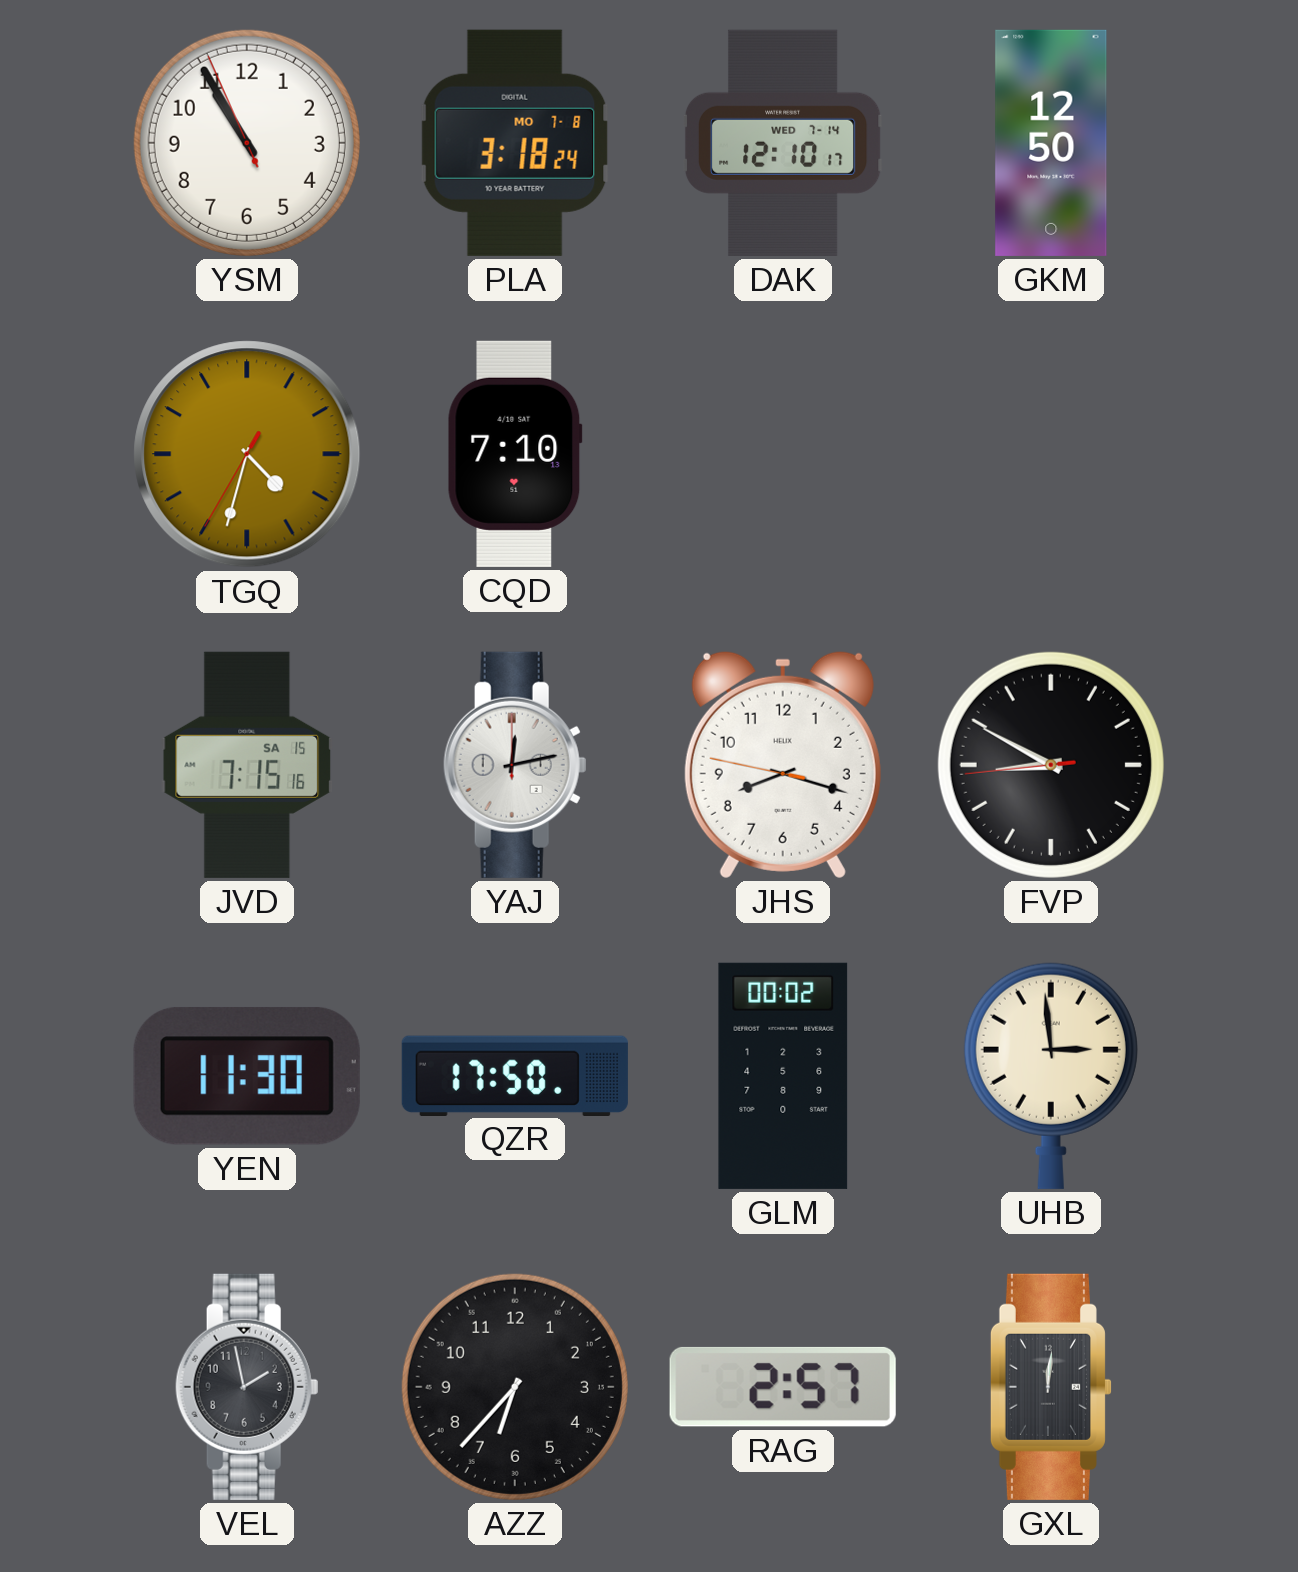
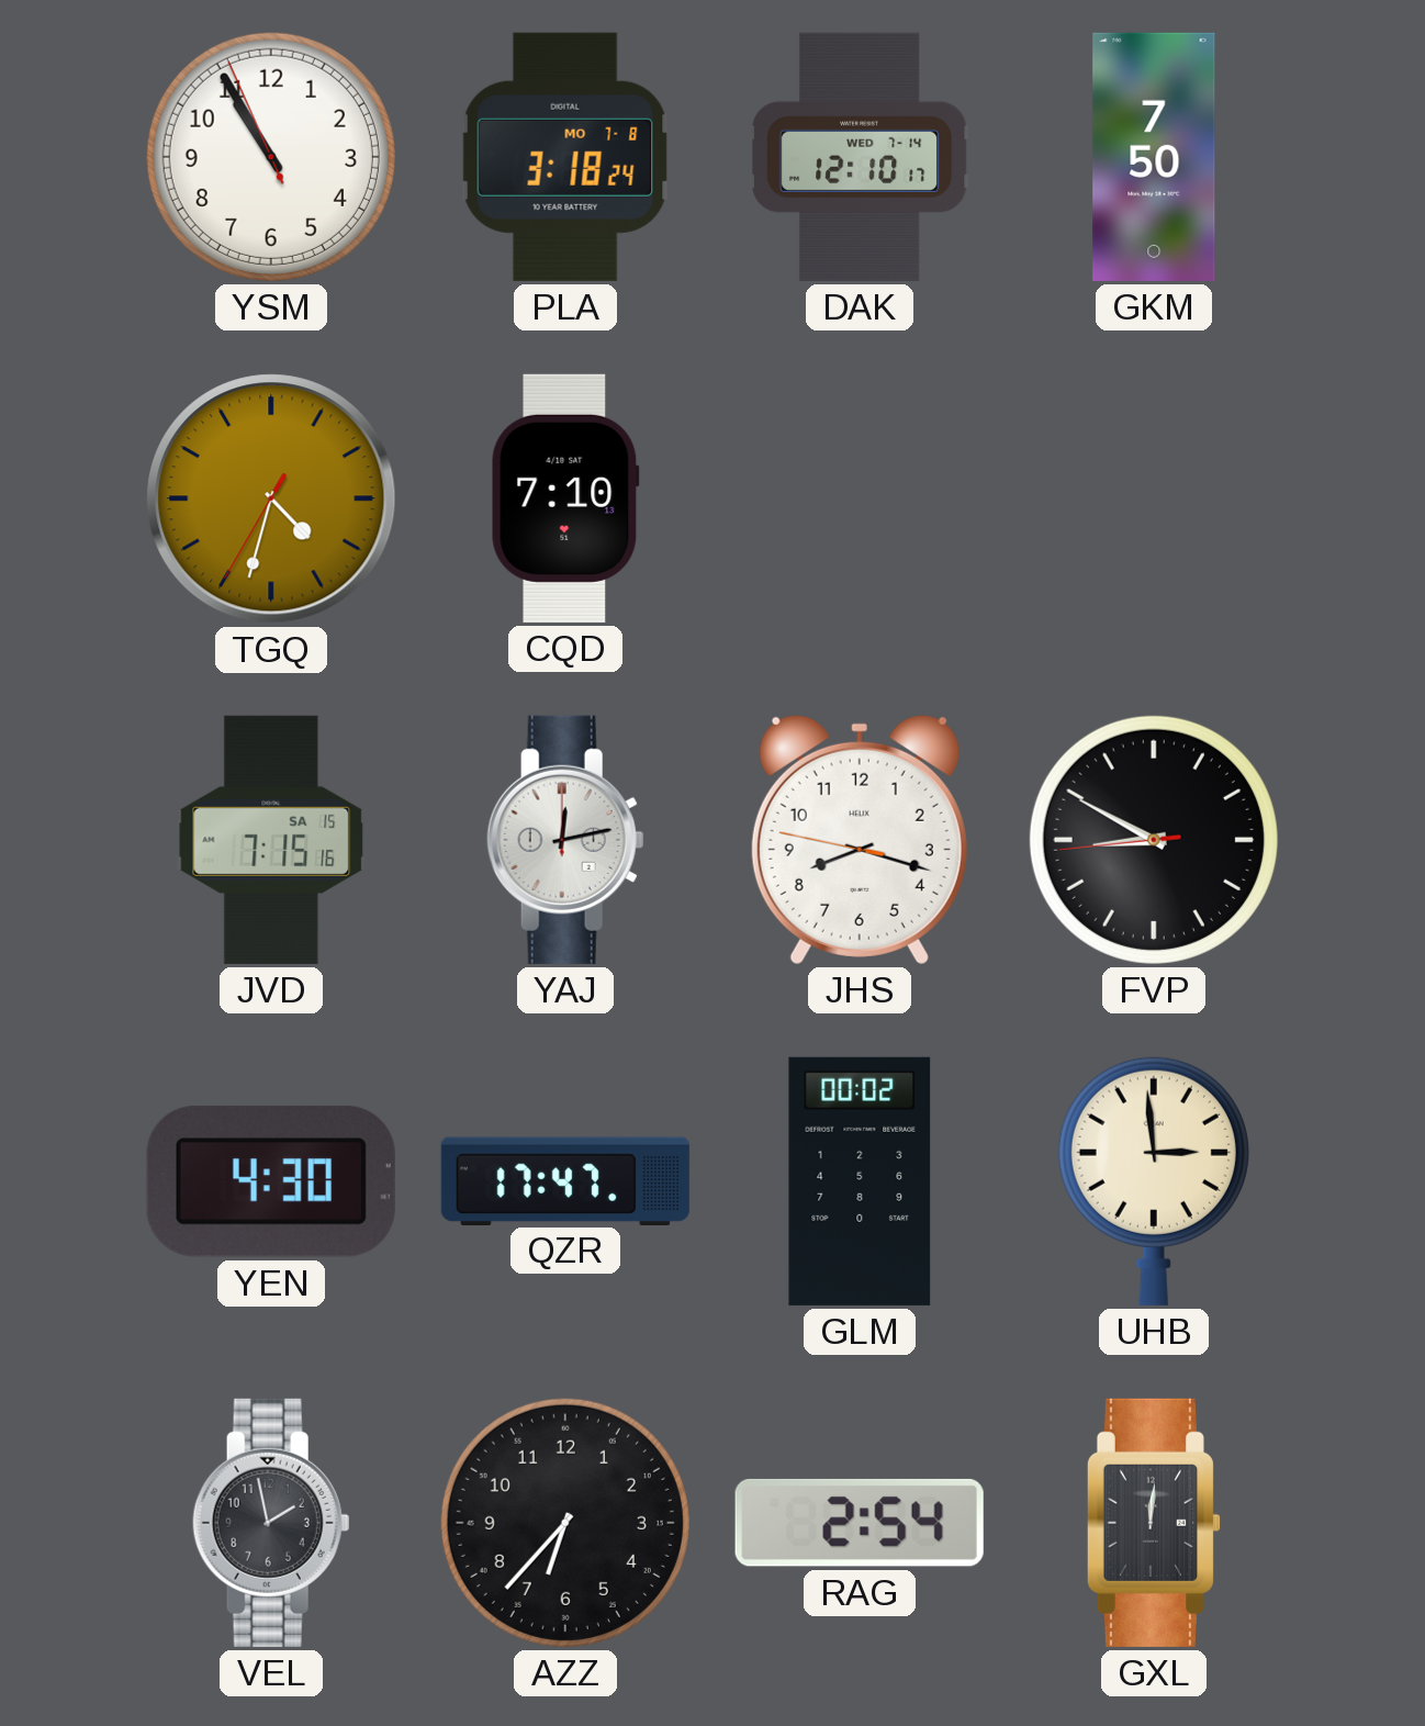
GKM: 12:50 -> 7:50 (1154, 157)
YEN: 11:30 -> 4:30 (271, 1181)
QZR: 17:50 -> 17:47 (565, 1180)
RAG: 2:57 -> 2:54 (860, 1523)
